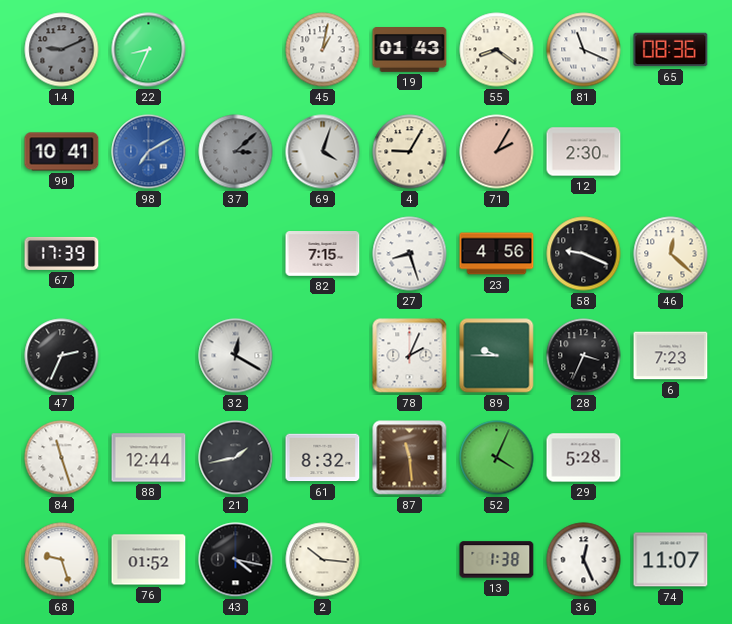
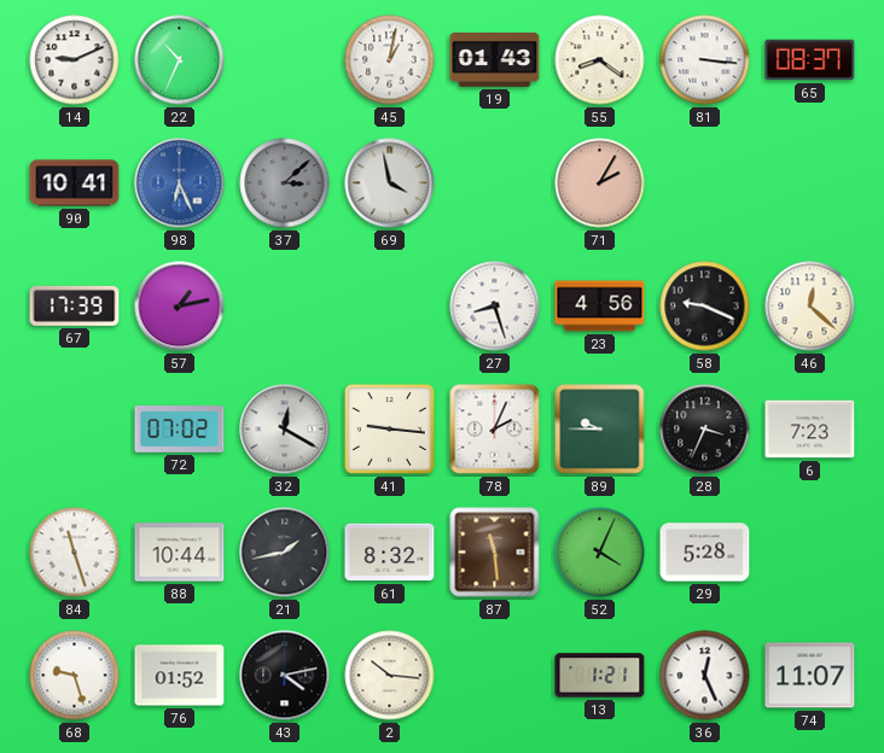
14 dial: grey -> white (75, 60)
22: 8:34 -> 10:34 (180, 60)
81: 11:19 -> 3:16 (705, 60)
65: 08:36 -> 08:37 (810, 60)
98: 7:10 -> 6:26 (180, 183)
69: 4:03 -> 3:58 (390, 183)
4: 9:05 -> none (410, 152)
12: 2:30 -> none (584, 152)
57: none -> 1:13 (180, 307)
82: 7:15 -> none (323, 254)
47: 2:34 -> none (62, 356)
72: none -> 07:02 (180, 430)
41: none -> 9:16 (389, 428)
88: 12:44 -> 10:44 (180, 553)
43: 4:17 -> 4:13 (285, 676)
13: 1:38 -> 1:21 (600, 676)
